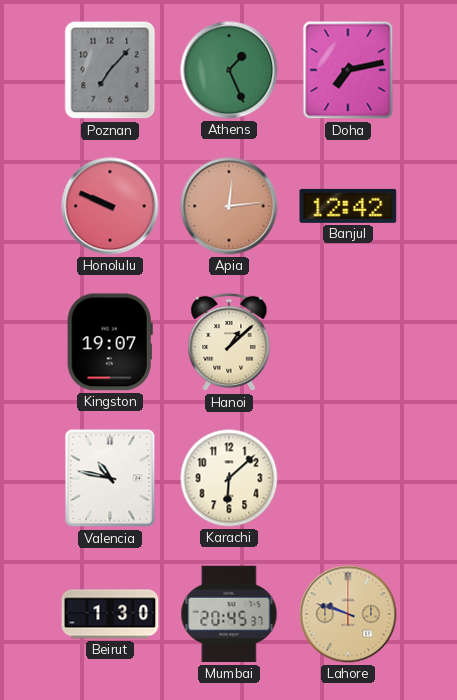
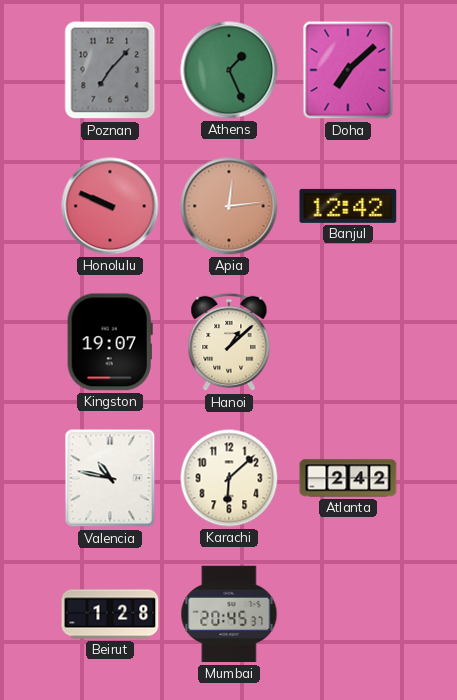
Doha: 7:13 -> 7:08 (348, 70)
Atlanta: none -> 2:42 (348, 478)
Beirut: 1:30 -> 1:28 (110, 614)
Lahore: 9:48 -> none (348, 614)
